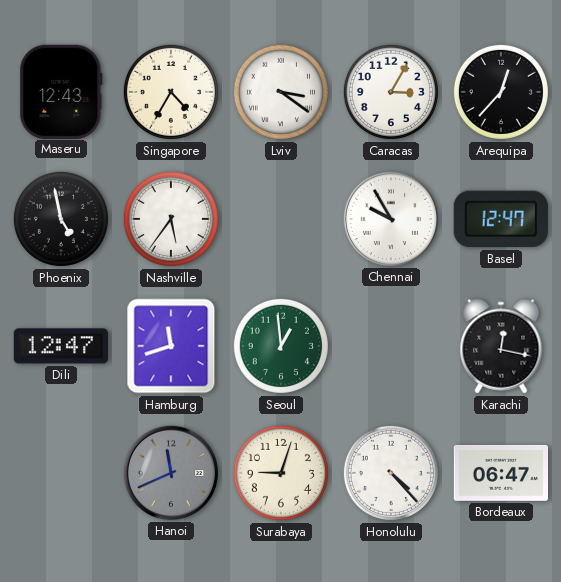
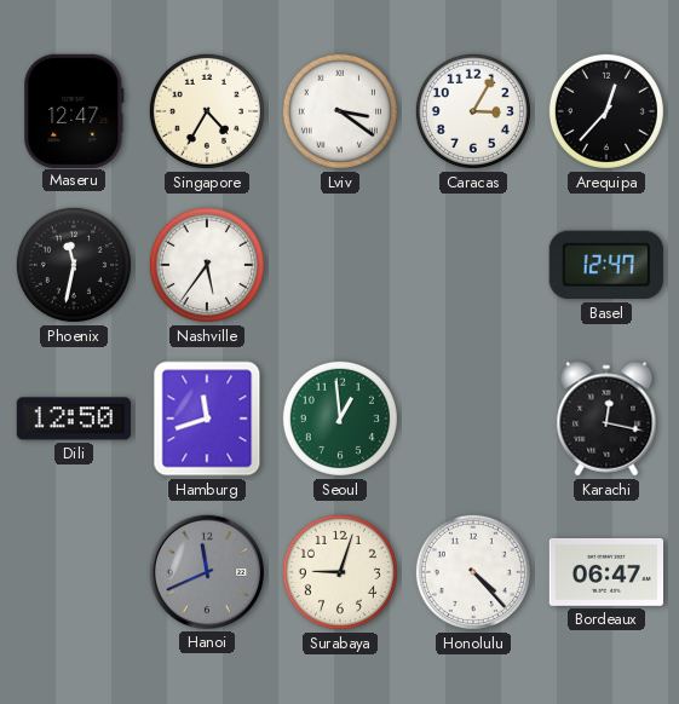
Maseru: 12:43 -> 12:47 (74, 110)
Phoenix: 4:58 -> 11:32 (74, 265)
Chennai: 9:55 -> none (390, 218)
Dili: 12:47 -> 12:50 (73, 419)
